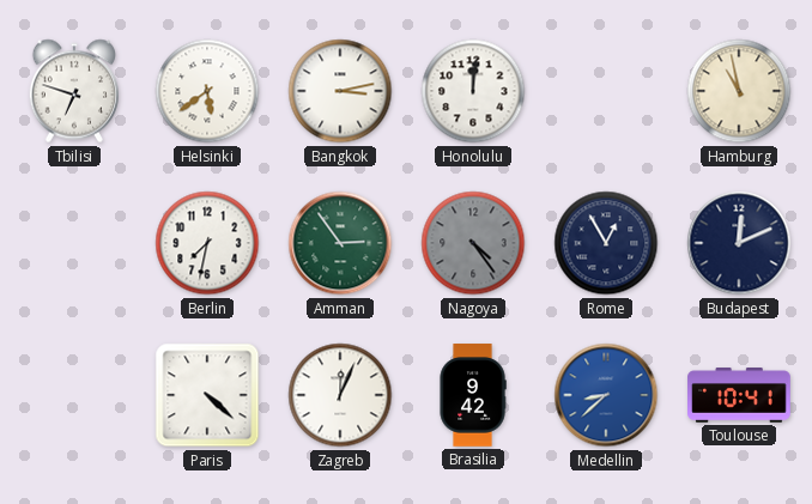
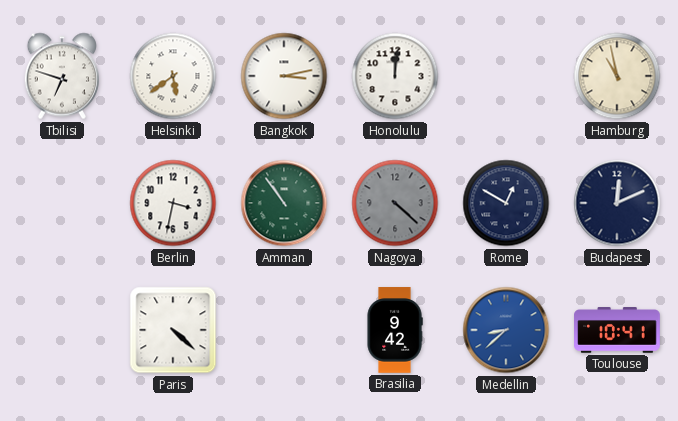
Berlin: 7:32 -> 3:32 (173, 203)
Amman: 2:54 -> 10:54 (284, 203)
Nagoya: 4:24 -> 4:22 (395, 203)
Rome: 12:55 -> 12:50 (506, 203)
Zagreb: 12:04 -> none (340, 395)
